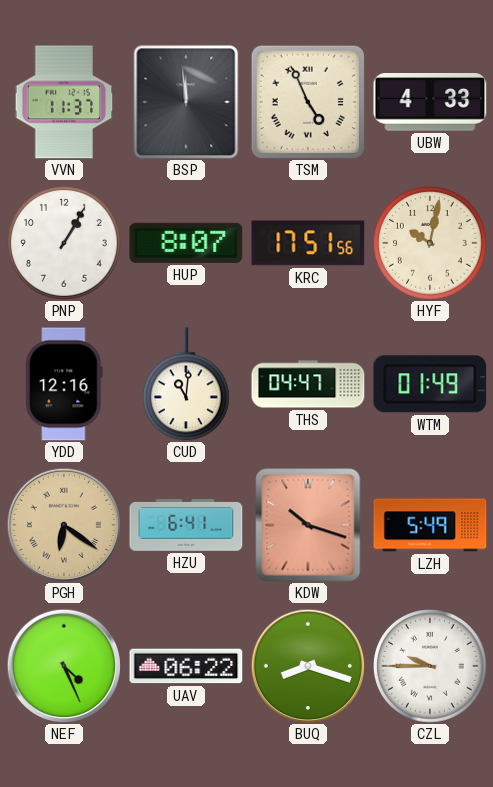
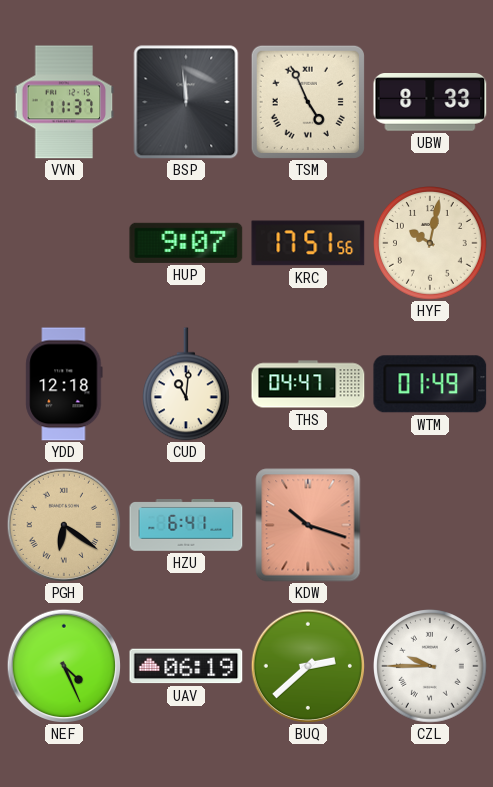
UBW: 4:33 -> 8:33 (430, 103)
PNP: 1:05 -> none (65, 244)
HUP: 8:07 -> 9:07 (186, 243)
YDD: 12:16 -> 12:18 (64, 384)
LZH: 5:49 -> none (430, 525)
UAV: 06:22 -> 06:19 (186, 666)
BUQ: 8:18 -> 2:38 (307, 665)
